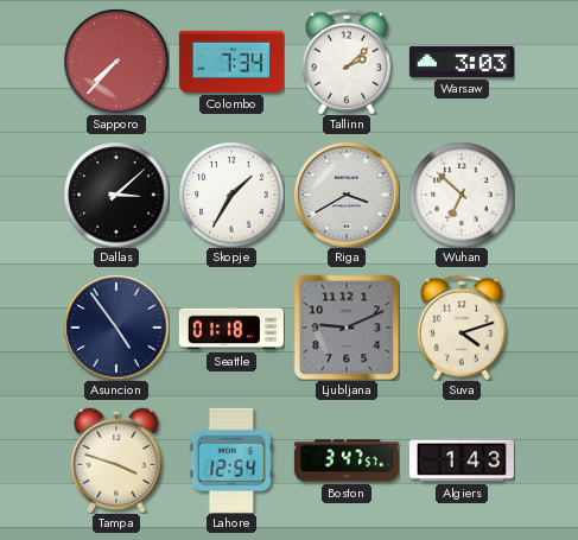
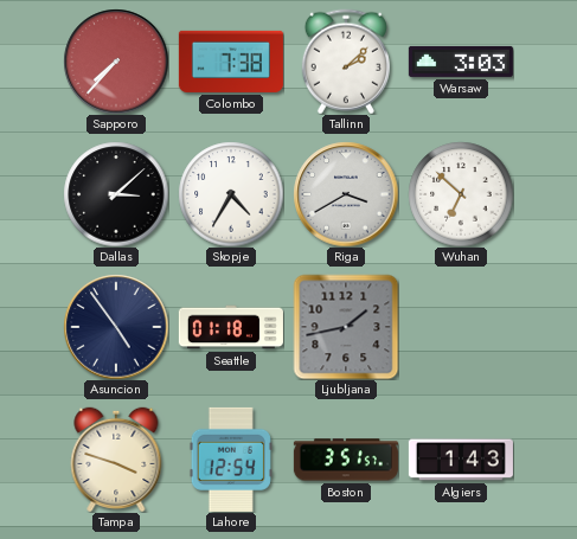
Colombo: 7:34 -> 7:38 (231, 62)
Skopje: 1:35 -> 4:35 (231, 194)
Ljubljana: 9:11 -> 1:43 (346, 327)
Suva: 4:12 -> none (462, 328)
Boston: 3:47 -> 3:51 (346, 460)
